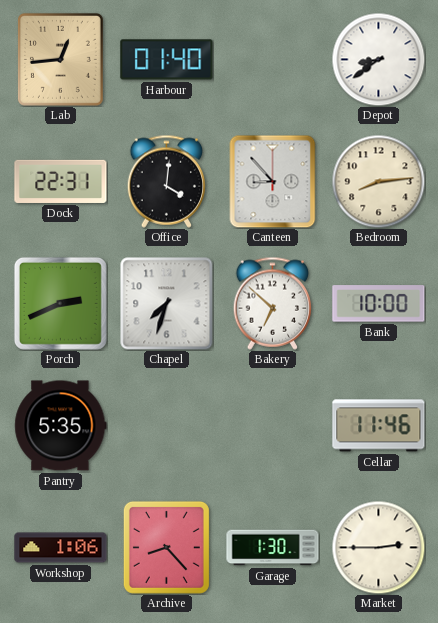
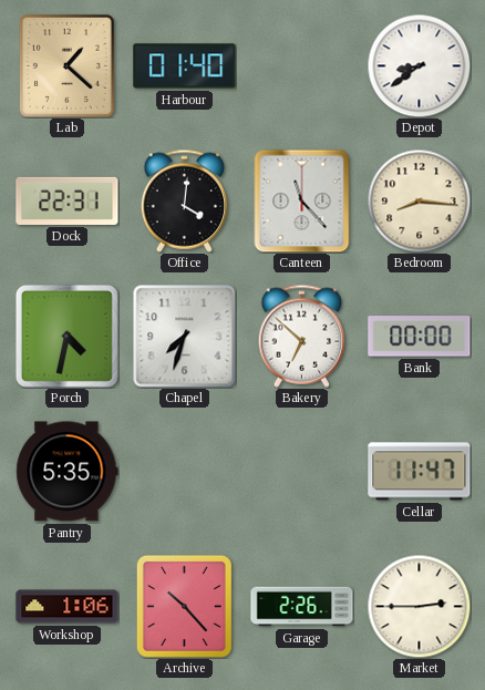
Lab: 12:44 -> 1:22 (66, 65)
Canteen: 8:53 -> 11:23 (302, 200)
Bedroom: 8:14 -> 8:16 (419, 200)
Porch: 2:41 -> 4:32 (66, 336)
Bank: 10:00 -> 00:00 (420, 337)
Cellar: 11:46 -> 11:47 (420, 472)
Archive: 8:23 -> 10:23 (184, 606)
Garage: 1:30 -> 2:26 (302, 607)
